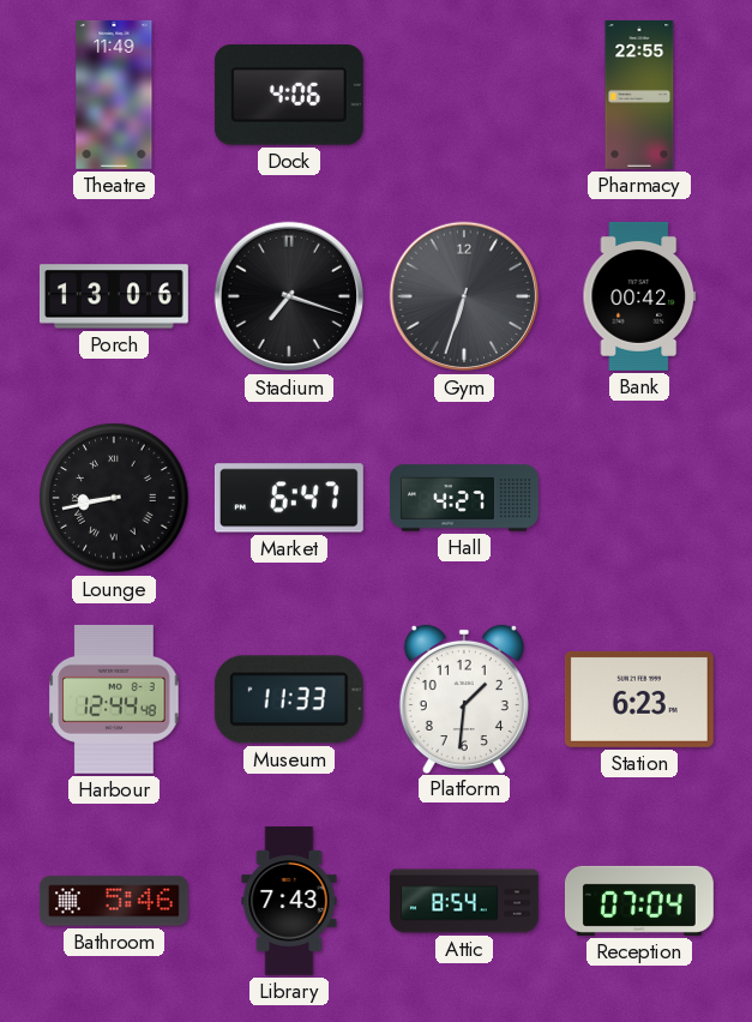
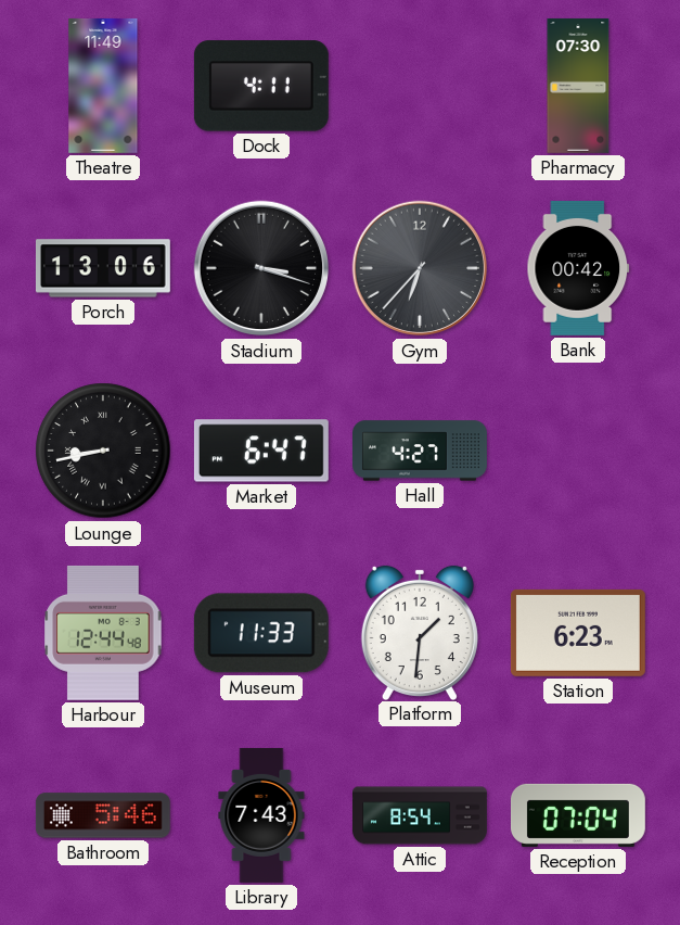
Dock: 4:06 -> 4:11 (261, 86)
Pharmacy: 22:55 -> 07:30 (578, 86)
Stadium: 7:18 -> 3:18 (261, 268)
Gym: 6:33 -> 6:37 (420, 268)
